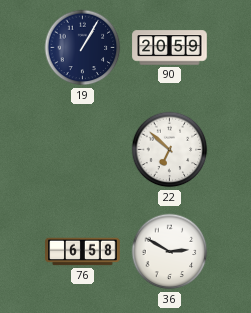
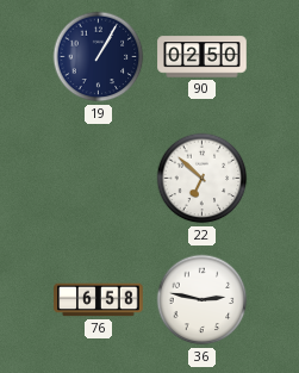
90: 20:59 -> 02:50 (203, 57)
36: 2:50 -> 2:47 (203, 300)
